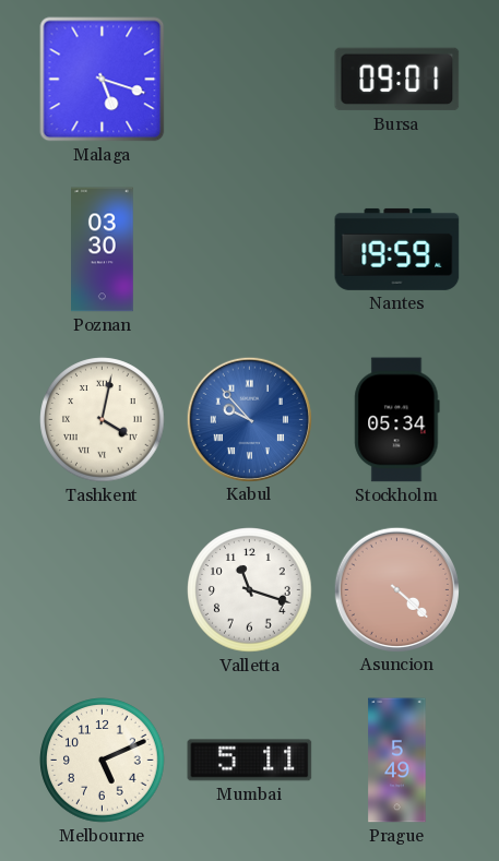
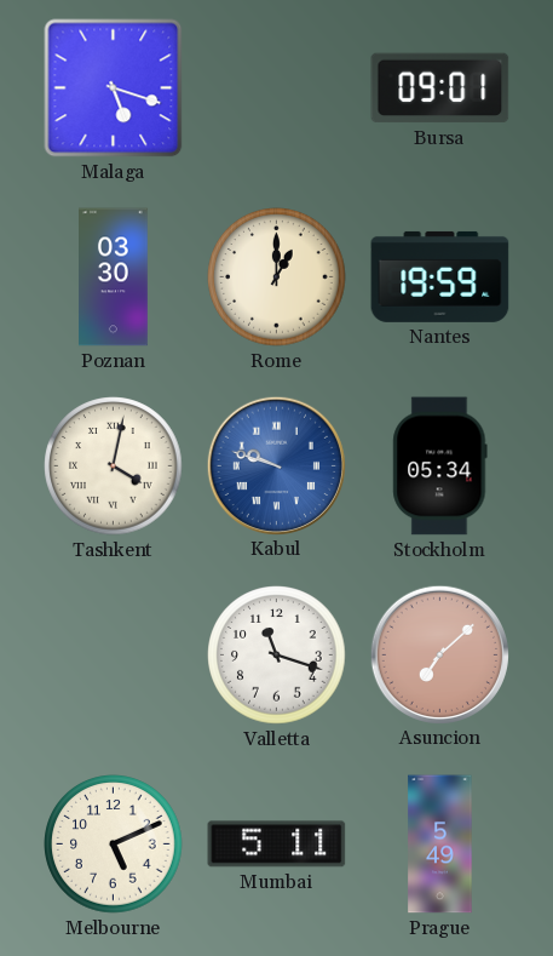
Rome: none -> 1:00 (277, 277)
Kabul: 9:53 -> 9:48 (276, 465)
Asuncion: 4:22 -> 7:08 (439, 654)
